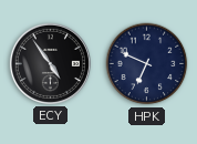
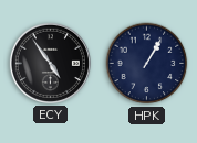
HPK: 6:49 -> 1:05 (147, 64)
